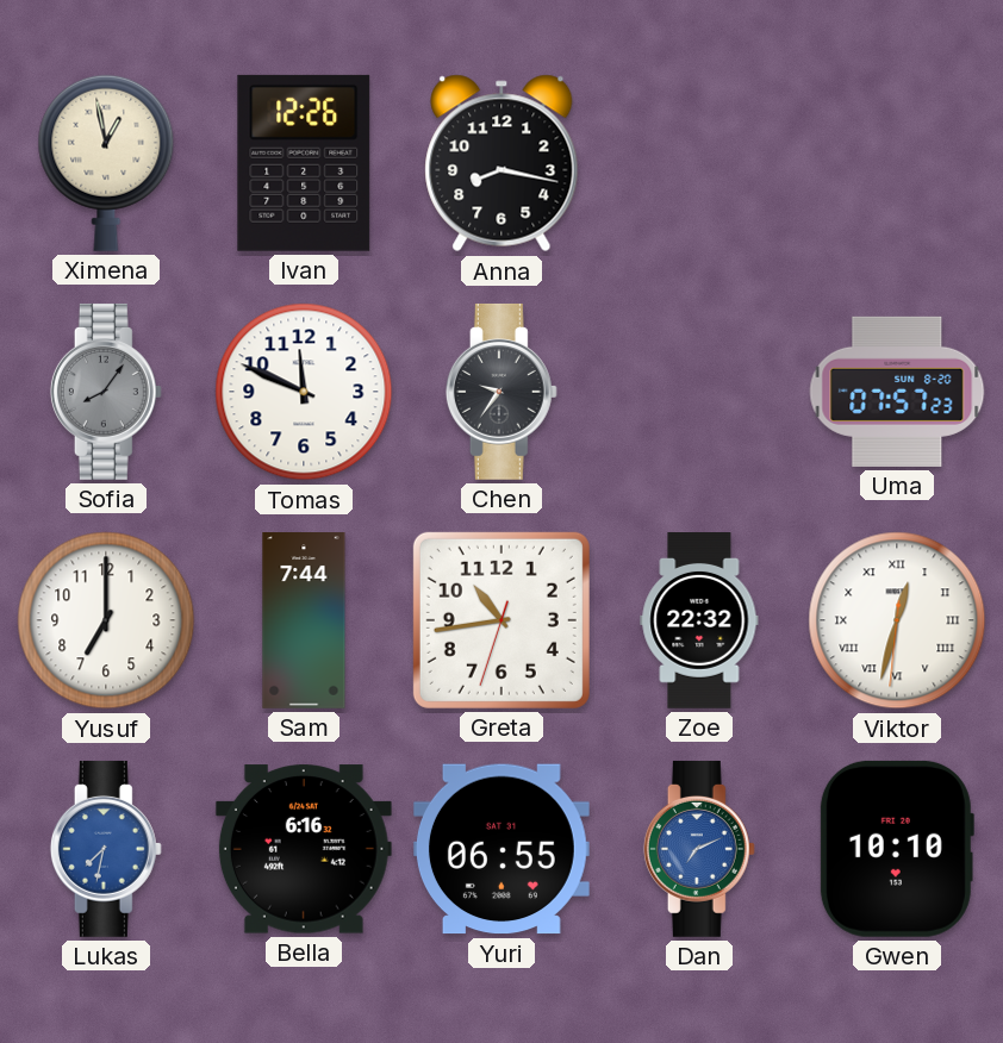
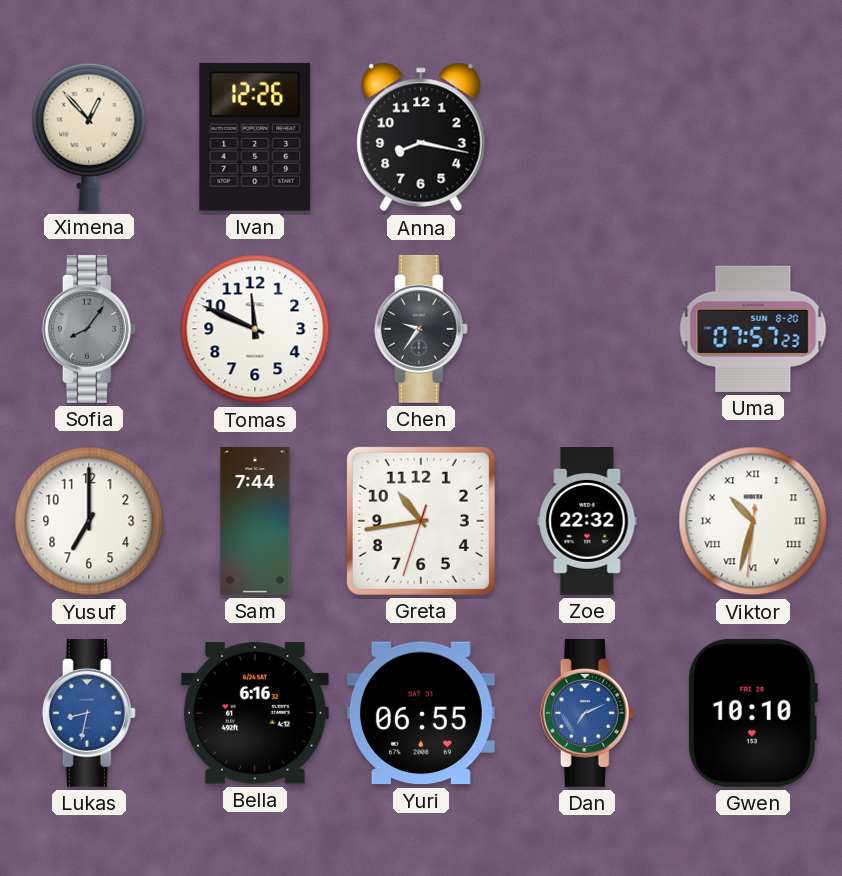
Ximena: 12:58 -> 12:53 (89, 137)
Viktor: 12:32 -> 10:32 (753, 521)
Lukas: 7:32 -> 8:32 (89, 713)
